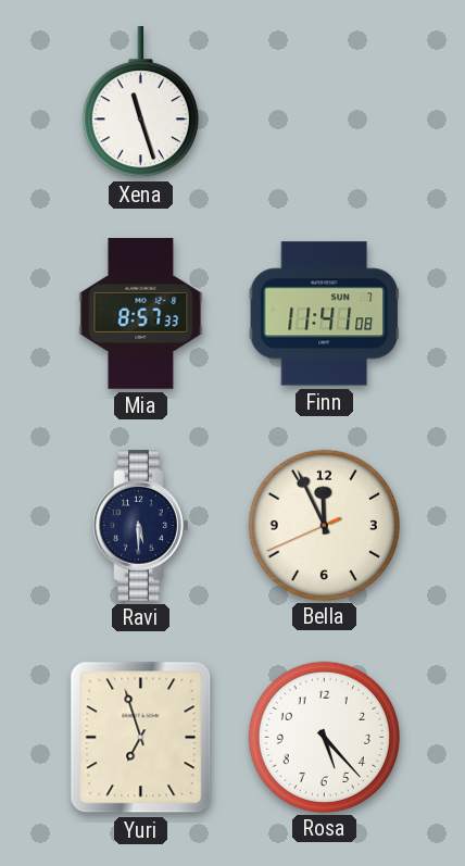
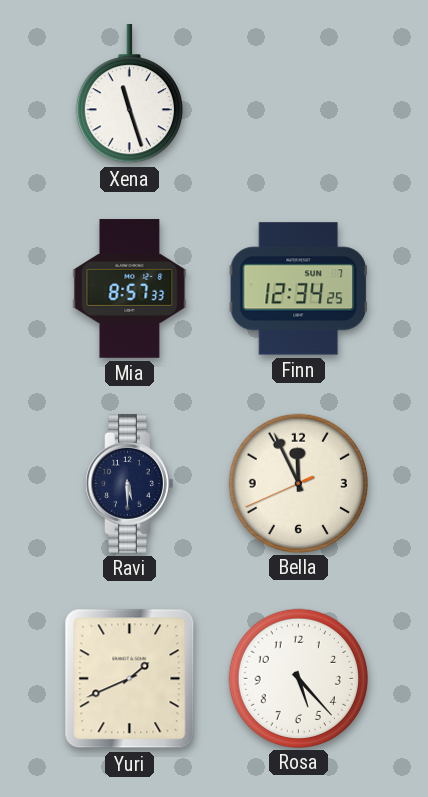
Finn: 11:41 -> 12:34 (298, 289)
Yuri: 6:57 -> 1:41 (130, 679)
